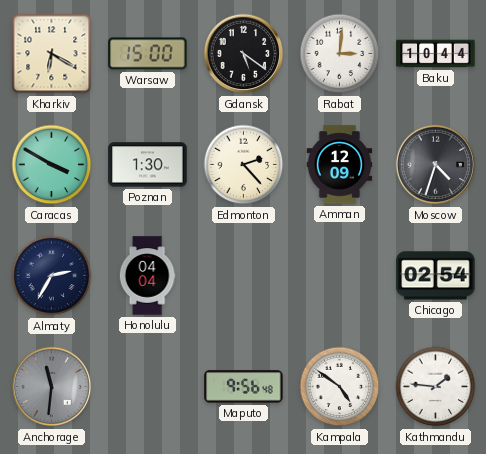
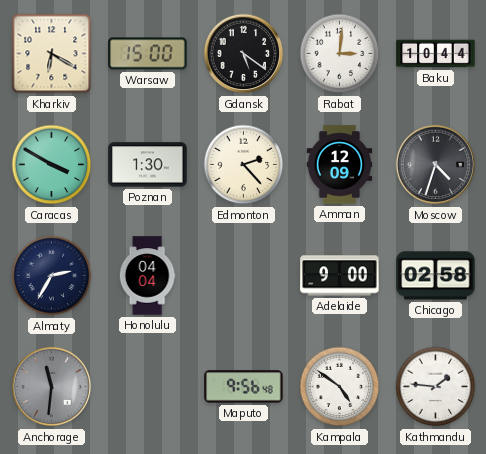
Adelaide: none -> 9:00 (340, 276)
Chicago: 02:54 -> 02:58 (436, 276)
